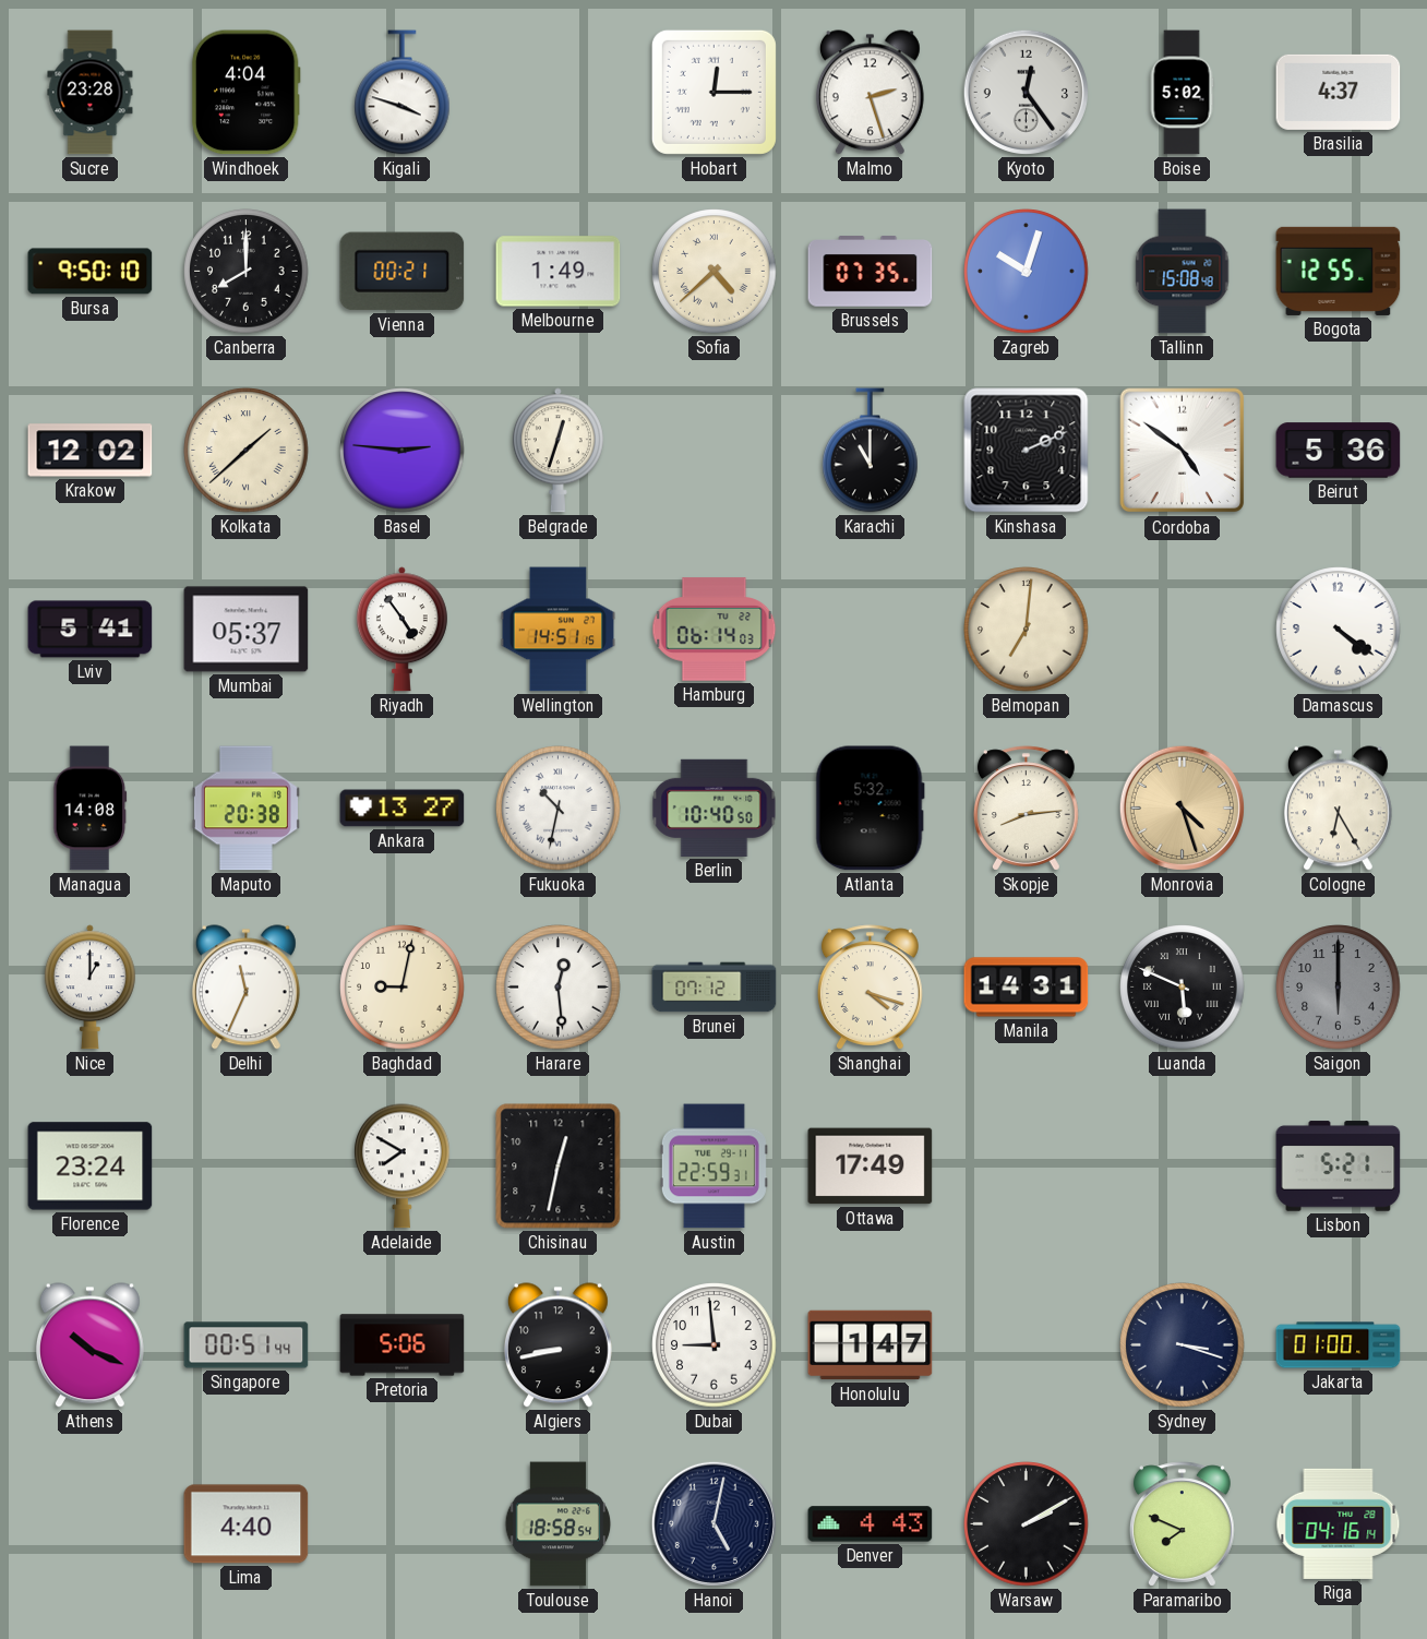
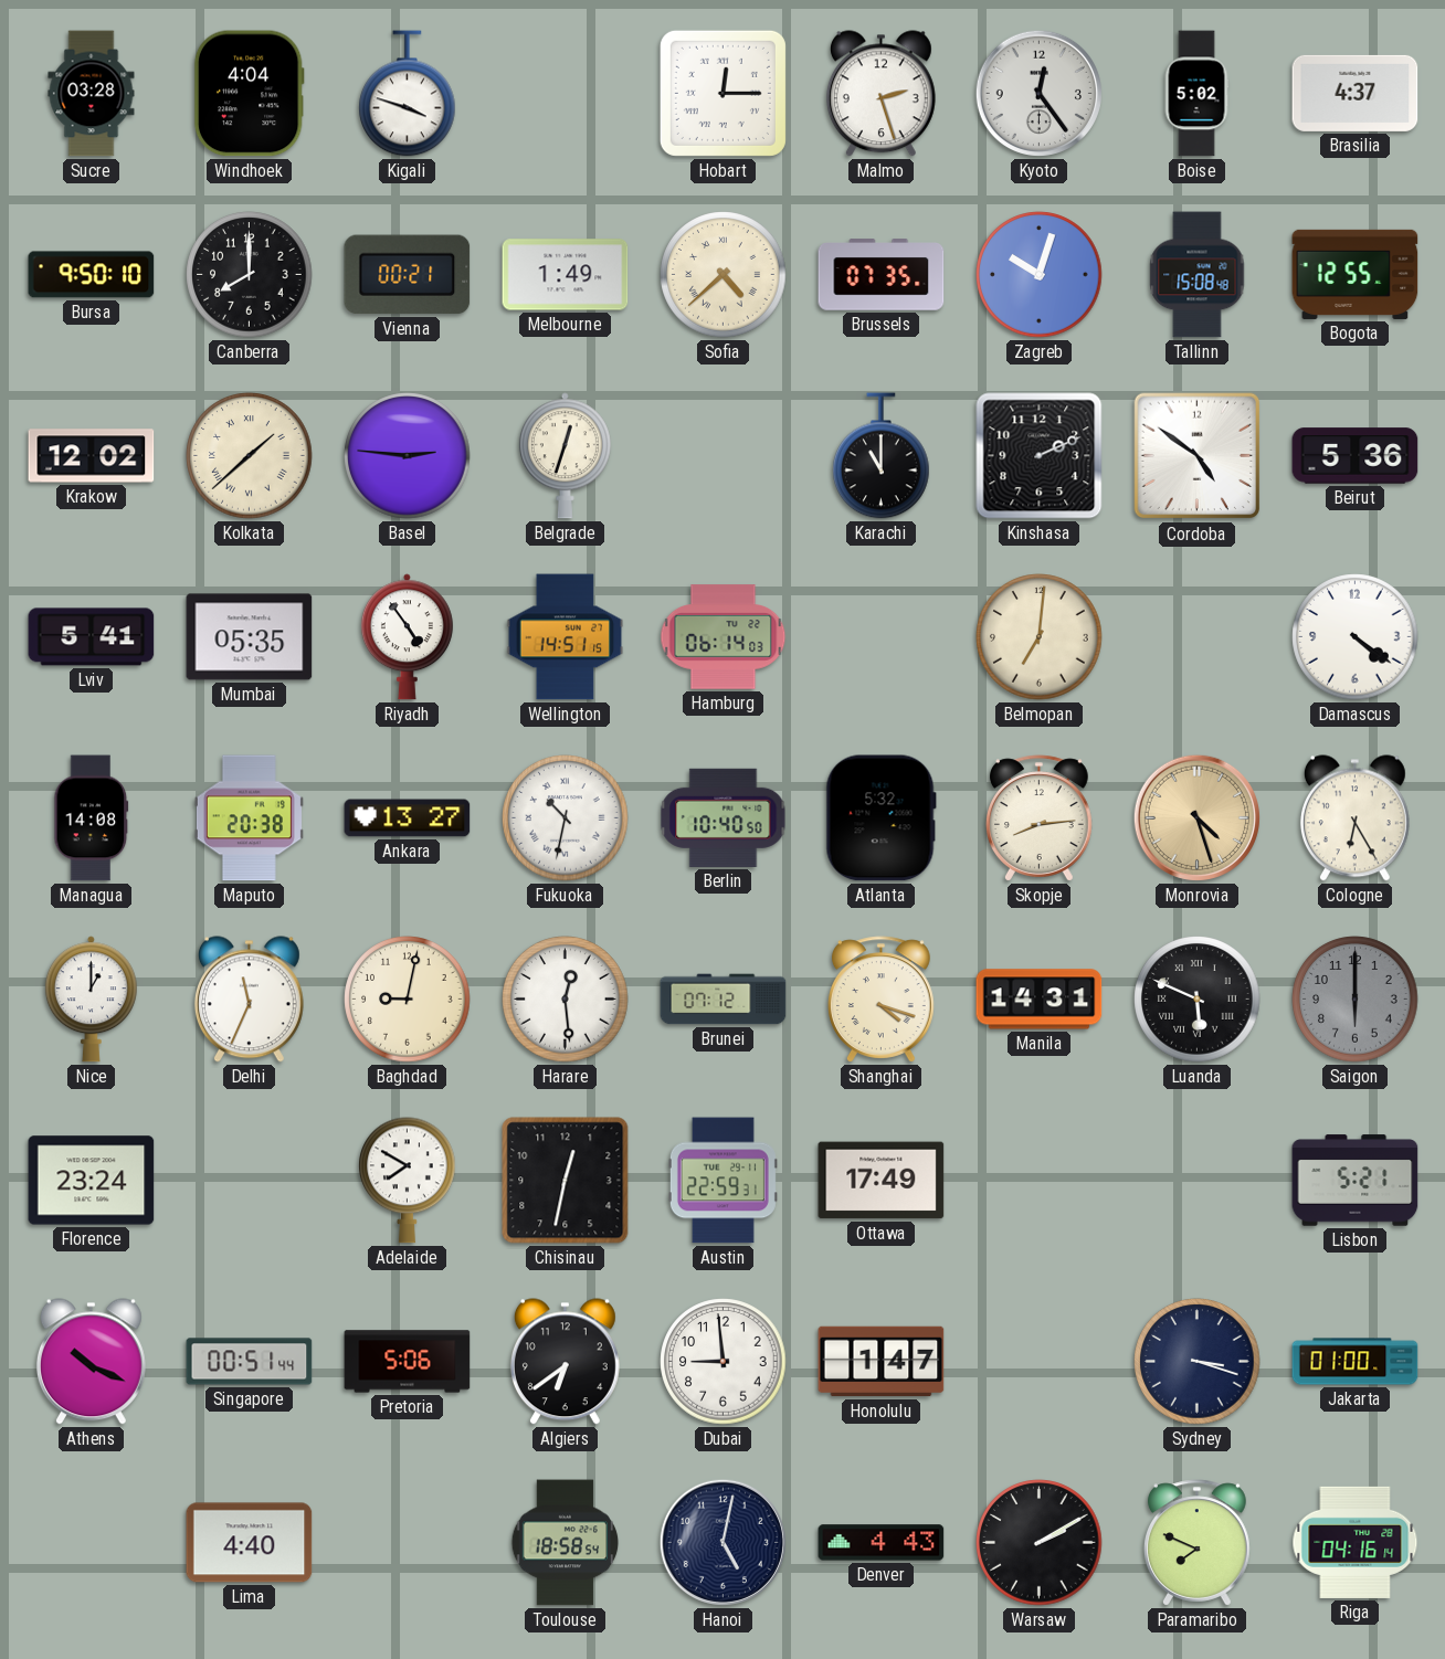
Sucre: 23:28 -> 03:28 (92, 94)
Mumbai: 05:37 -> 05:35 (250, 637)
Algiers: 8:43 -> 6:39 (565, 1362)
